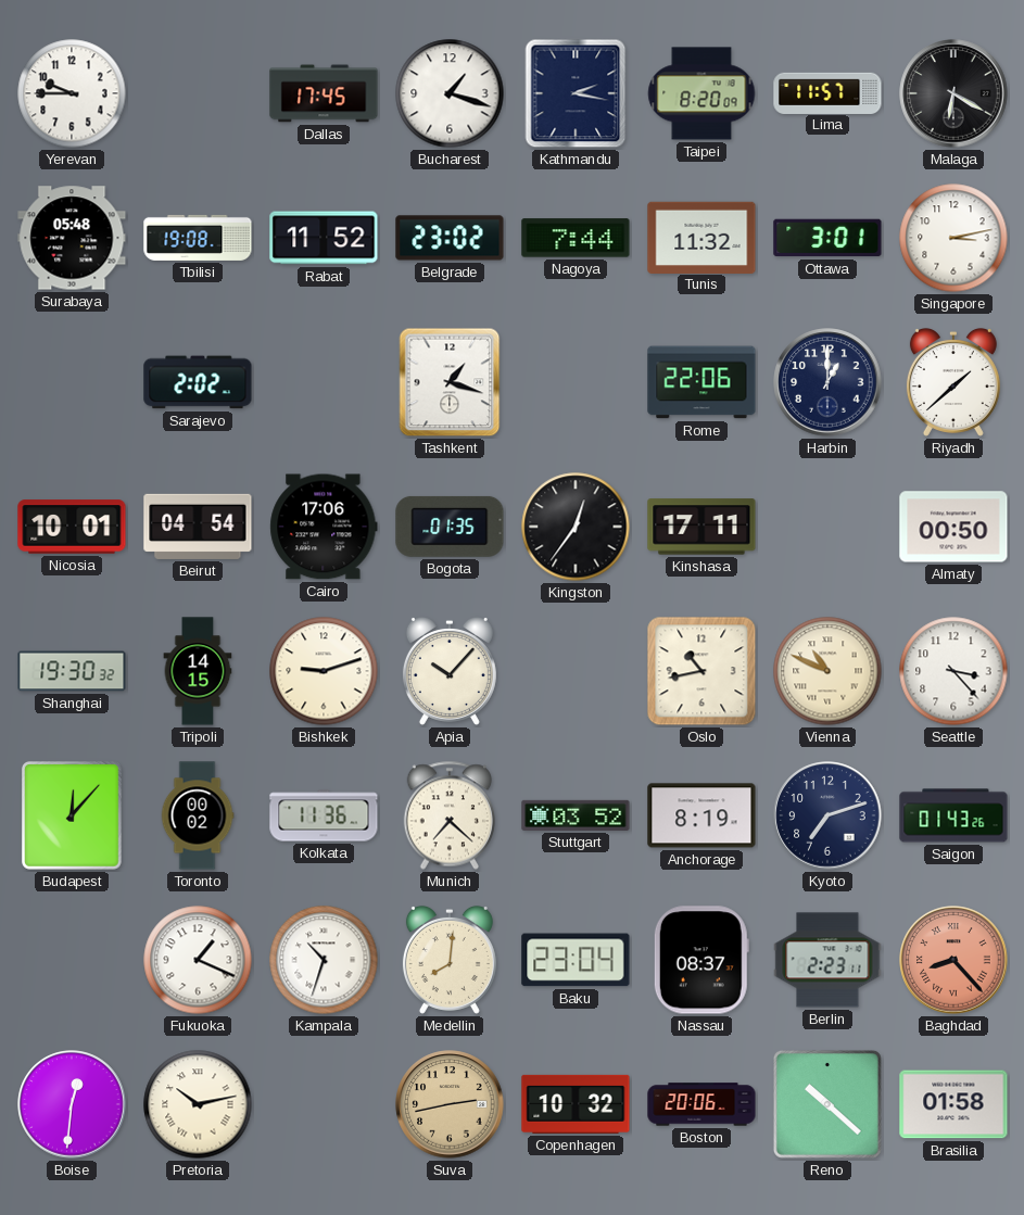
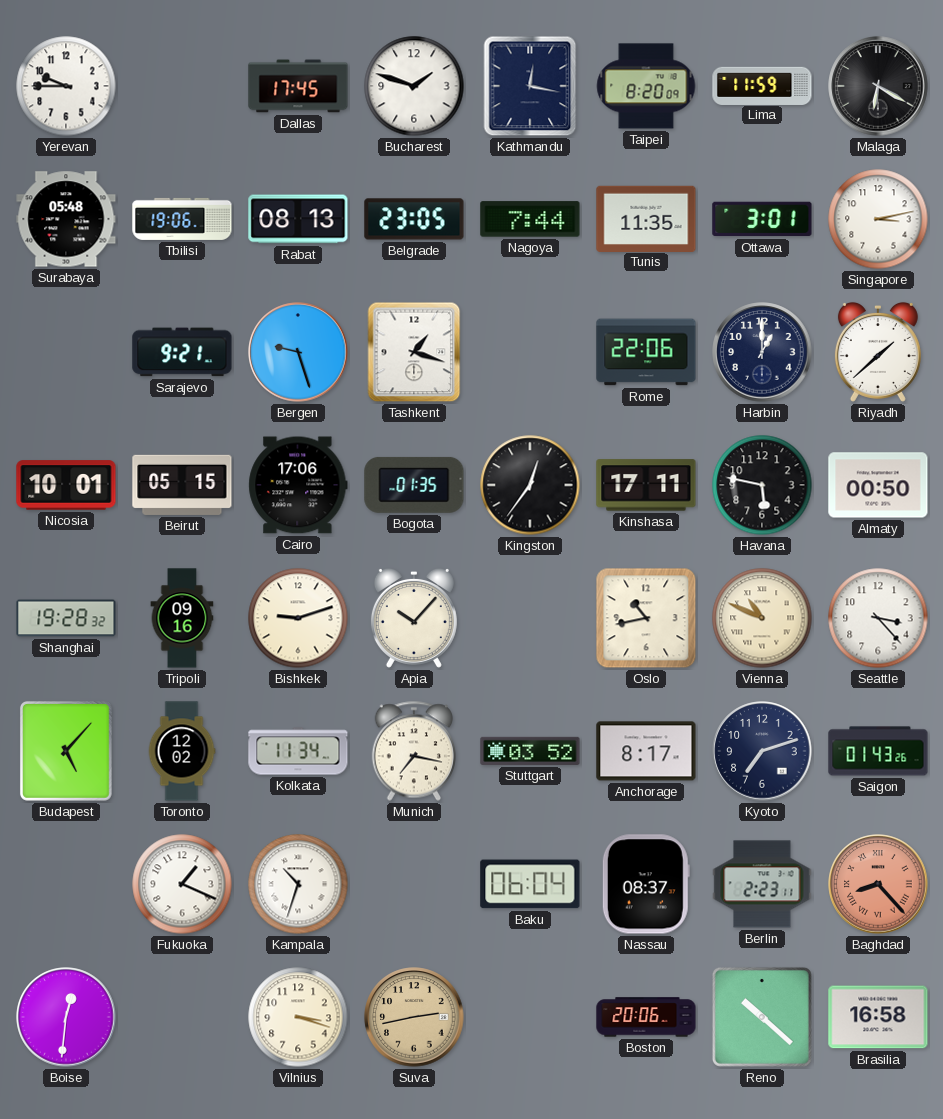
Bucharest: 1:18 -> 1:48 (414, 86)
Kathmandu: 2:17 -> 12:17 (530, 86)
Lima: 11:57 -> 11:59 (762, 85)
Tbilisi: 19:08 -> 19:06 (182, 219)
Rabat: 11:52 -> 08:13 (298, 219)
Belgrade: 23:02 -> 23:05 (414, 219)
Tunis: 11:32 -> 11:35 (646, 218)
Sarajevo: 2:02 -> 9:21 (182, 352)
Bergen: none -> 9:27 (298, 352)
Beirut: 04:54 -> 05:15 (182, 485)
Havana: none -> 5:47 (762, 485)
Shanghai: 19:30 -> 19:28 (66, 618)
Tripoli: 14:15 -> 09:16 (182, 618)
Budapest: 12:07 -> 5:07 (66, 751)
Toronto: 00:02 -> 12:02 (182, 751)
Kolkata: 11:36 -> 11:34 (298, 751)
Munich: 7:22 -> 7:17 (413, 751)
Anchorage: 8:19 -> 8:17 (646, 751)
Medellin: 8:01 -> none (450, 960)
Baku: 23:04 -> 06:04 (530, 884)
Pretoria: 10:13 -> none (198, 1104)
Vilnius: none -> 3:18 (298, 1017)
Copenhagen: 10:32 -> none (576, 1104)
Brasilia: 01:58 -> 16:58 (878, 1017)
